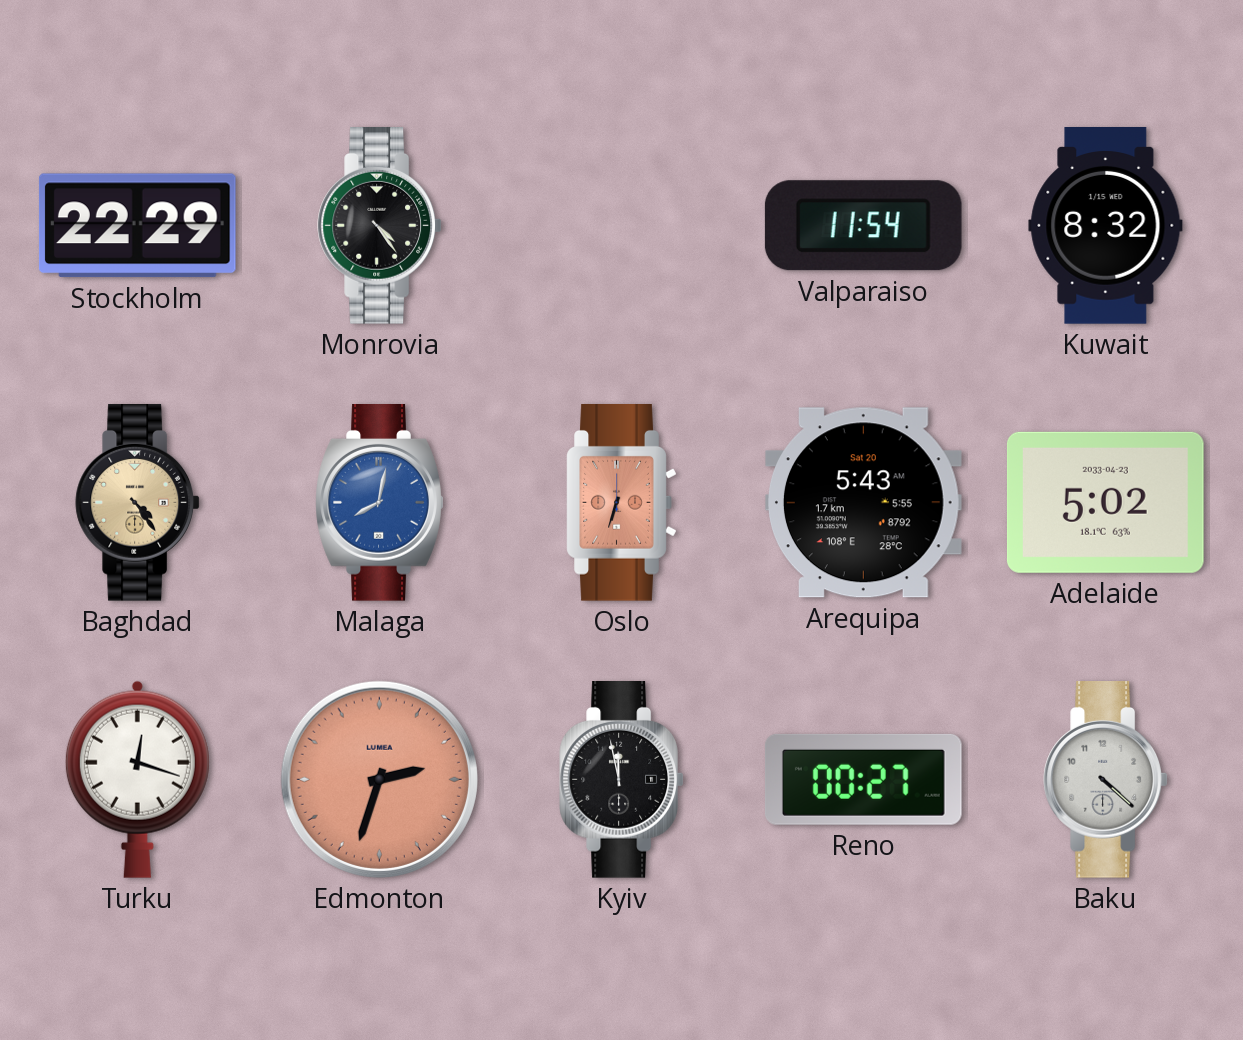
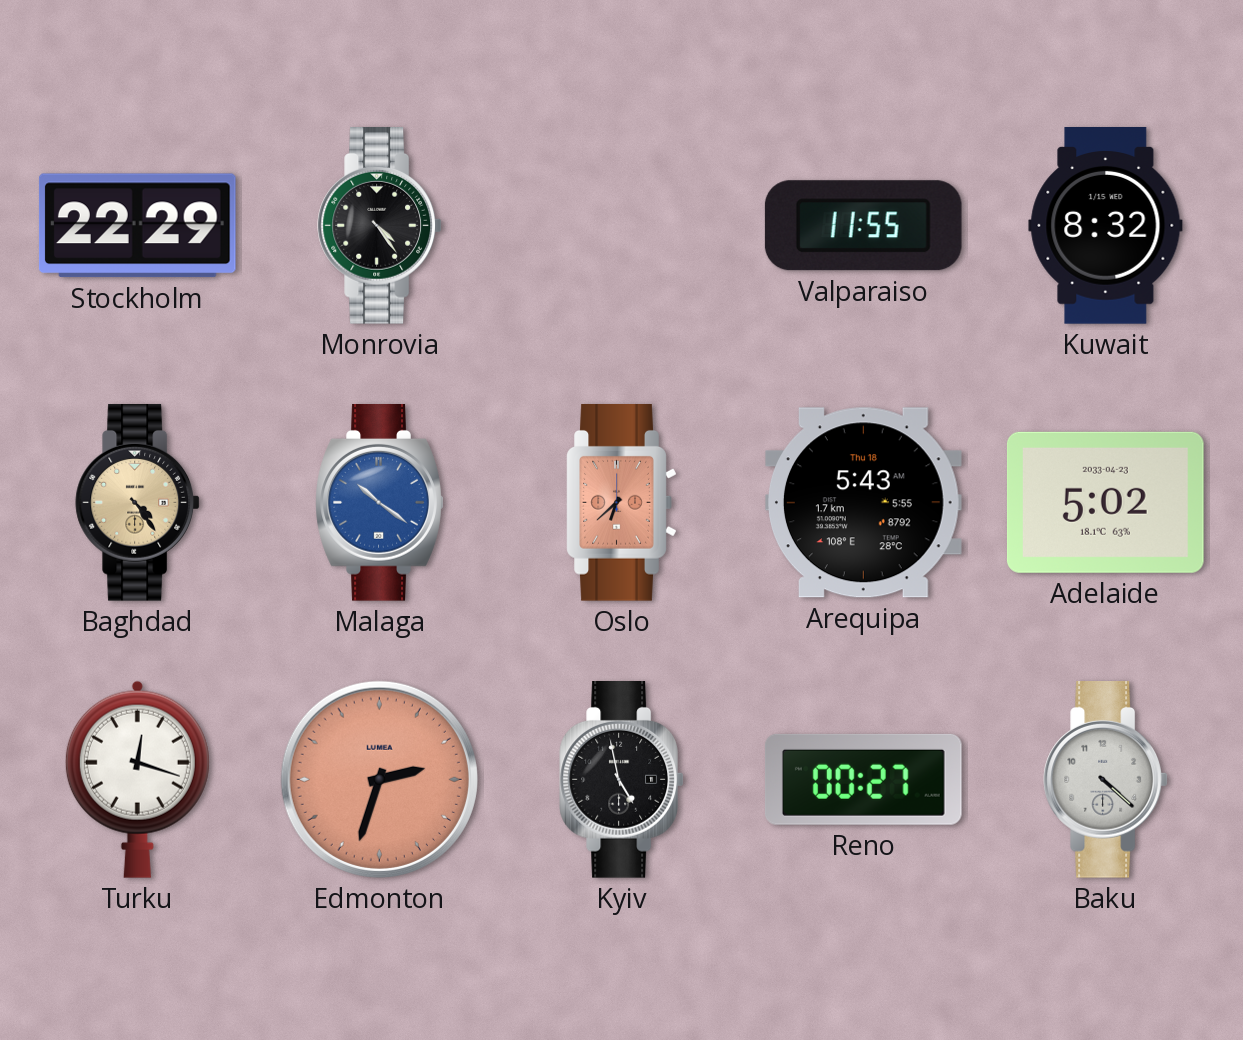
Valparaiso: 11:54 -> 11:55 (863, 226)
Malaga: 8:02 -> 10:21 (380, 503)
Oslo: 6:33 -> 6:38 (622, 503)
Arequipa date: Sat 20 -> Thu 18 (863, 503)
Kyiv: 11:58 -> 4:58 (621, 780)
